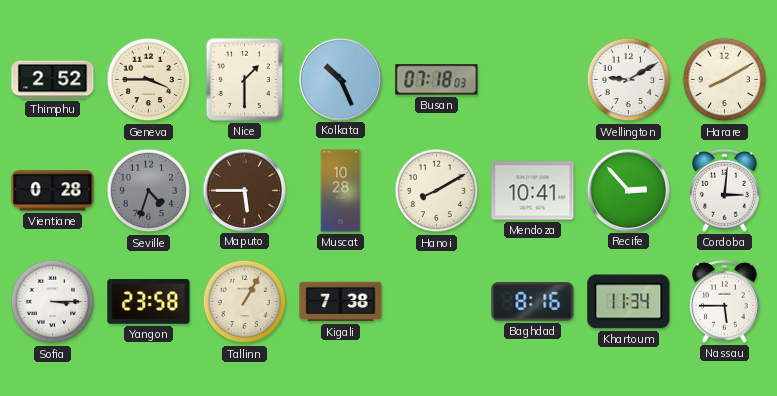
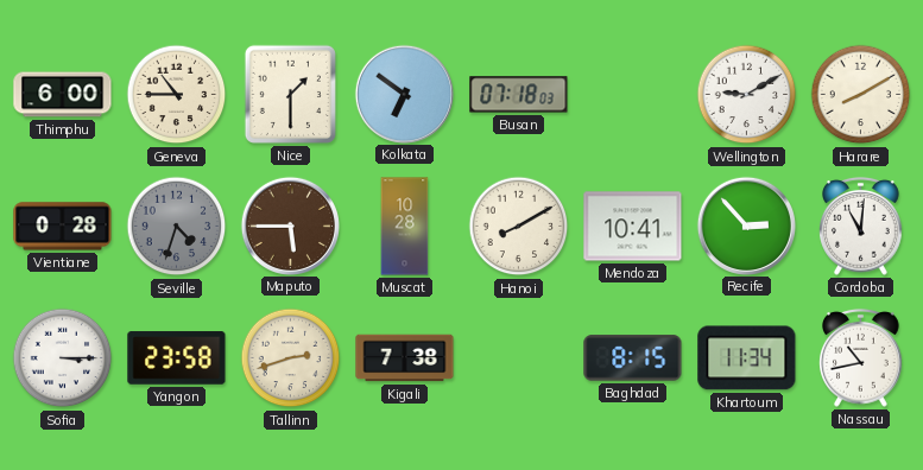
Thimphu: 2:52 -> 6:00 (63, 95)
Geneva: 3:45 -> 10:45 (177, 95)
Kolkata: 10:26 -> 6:51 (404, 94)
Cordoba: 3:01 -> 11:01 (861, 226)
Tallinn: 1:05 -> 2:42 (291, 358)
Baghdad: 8:16 -> 8:15 (633, 358)
Nassau: 5:45 -> 10:43 (861, 357)
